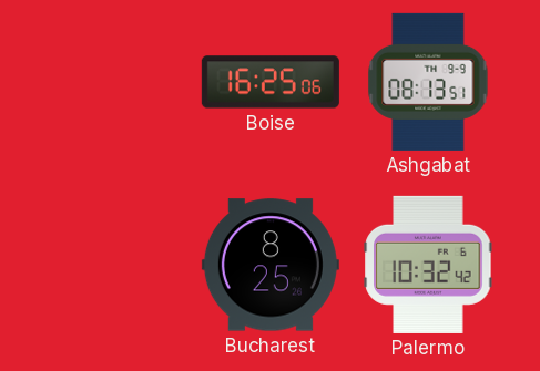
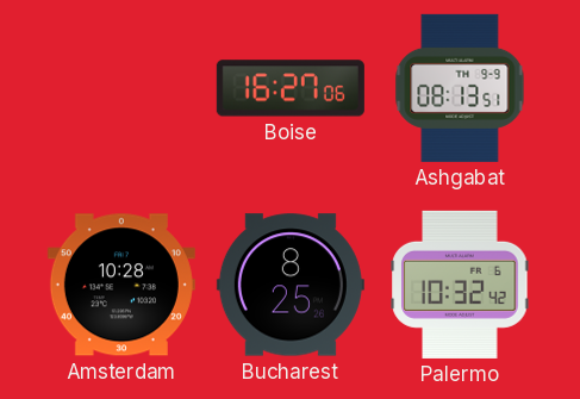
Boise: 16:25 -> 16:27 (291, 88)
Amsterdam: none -> 10:28 (121, 285)
